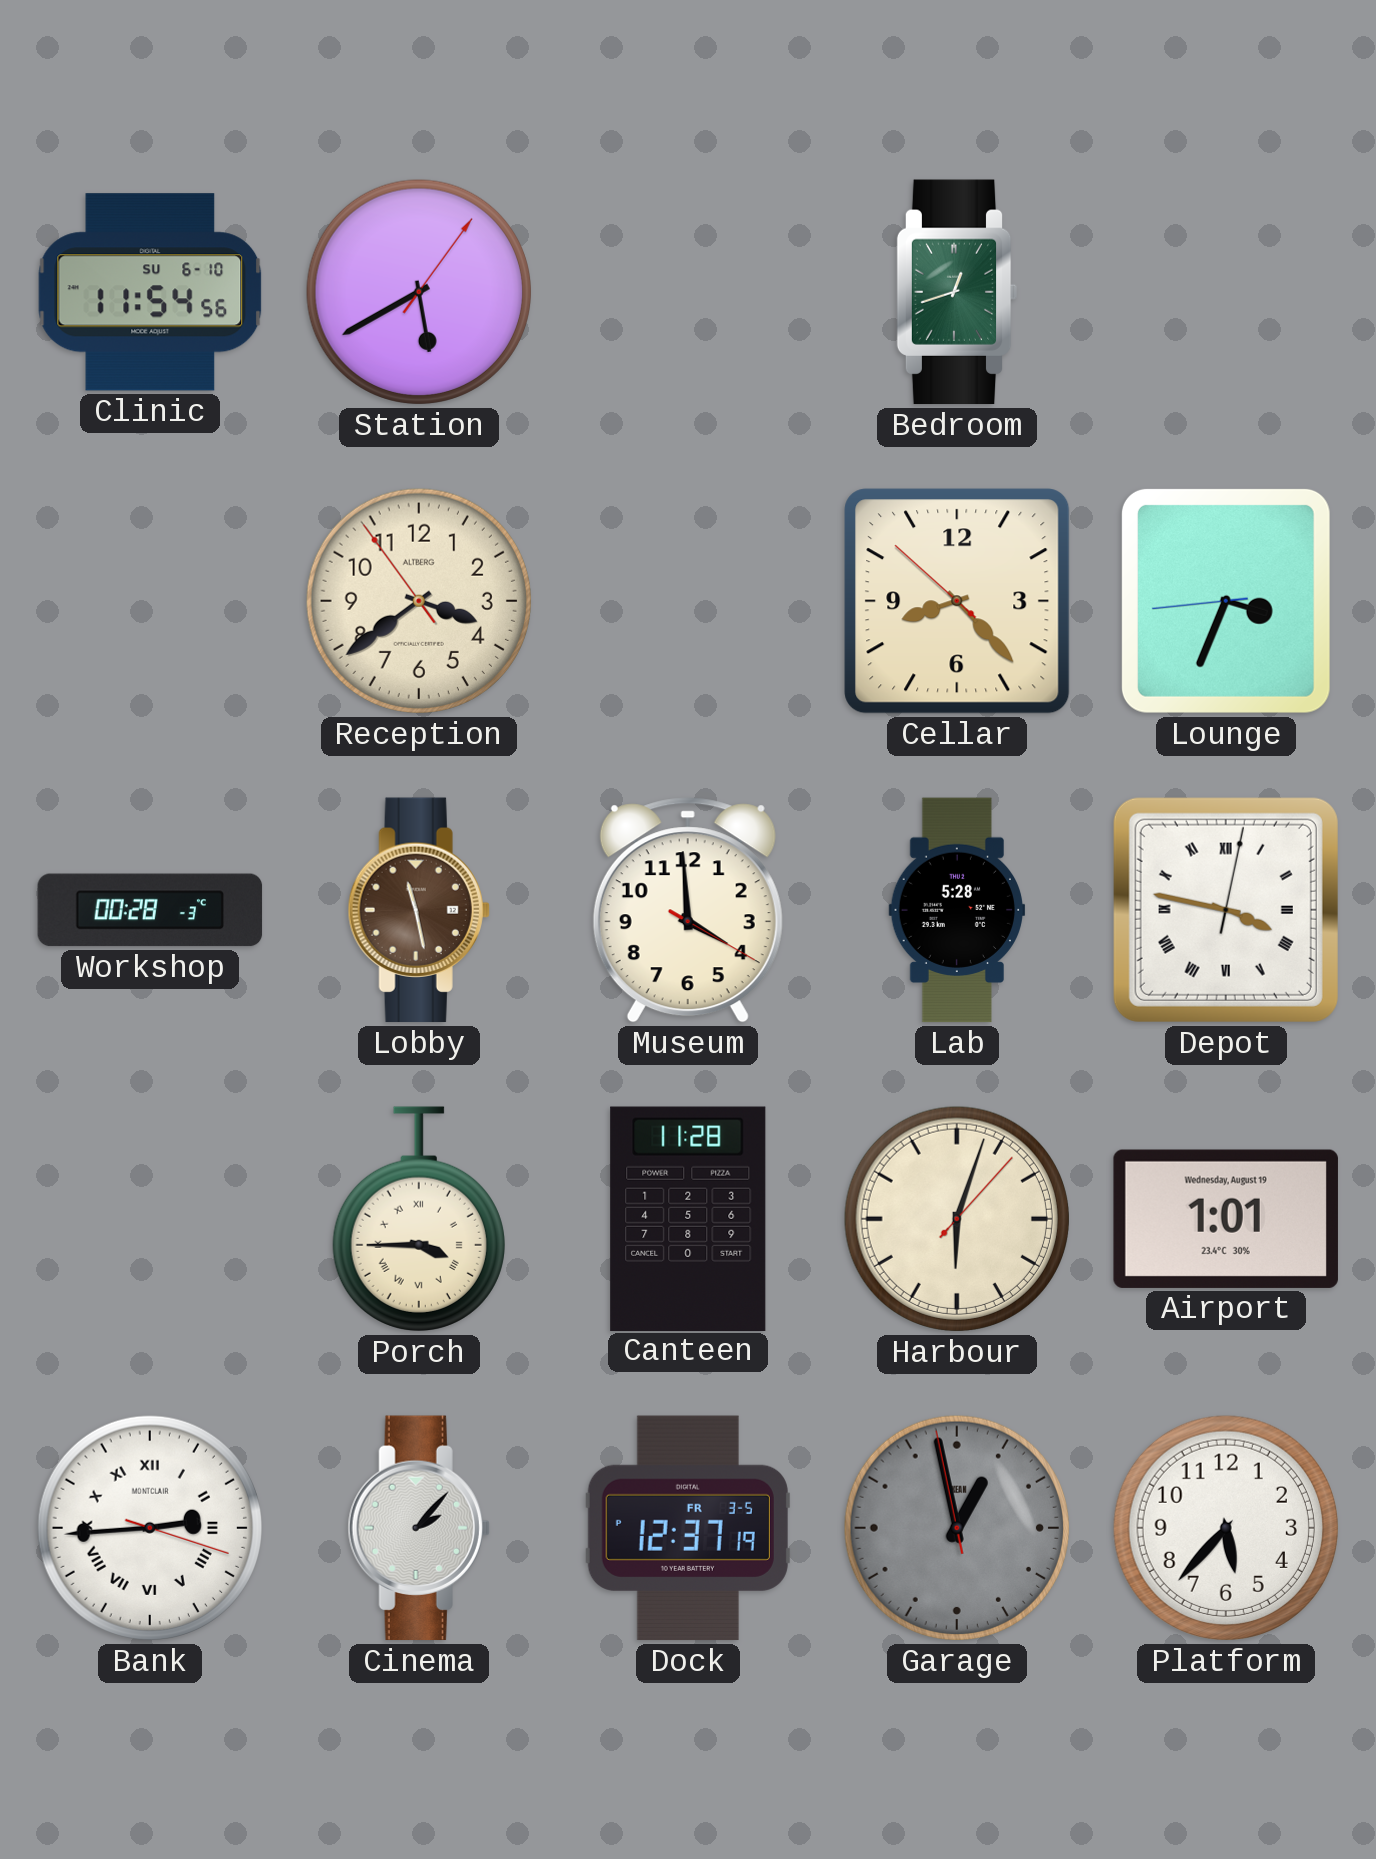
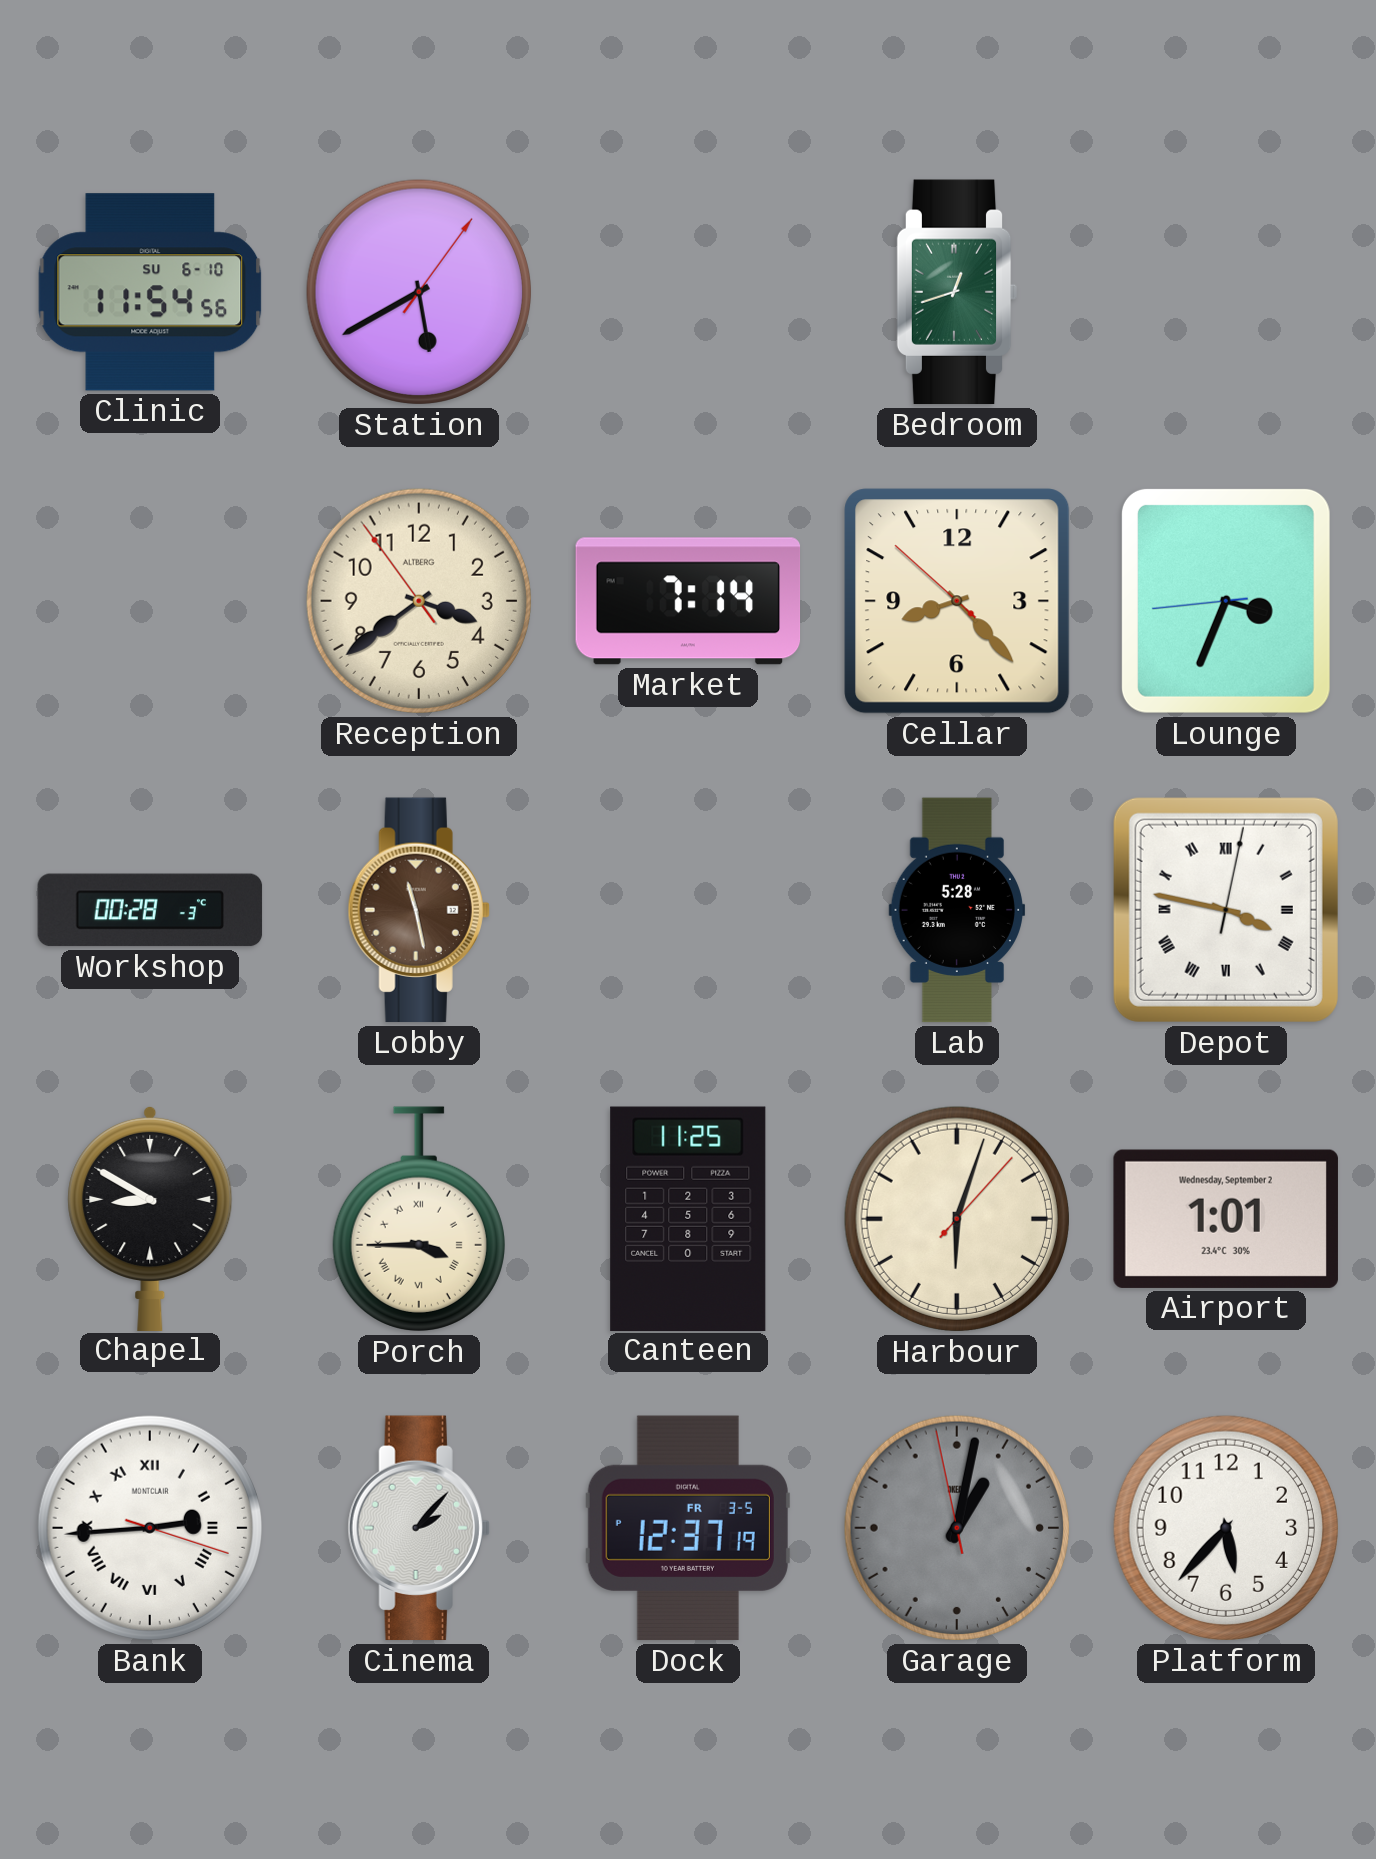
Market: none -> 7:14 (688, 601)
Museum: 3:59 -> none (688, 910)
Chapel: none -> 8:50 (150, 1218)
Canteen: 11:28 -> 11:25 (688, 1218)
Airport date: Wednesday, August 19 -> Wednesday, September 2 (1226, 1219)
Garage: 12:57 -> 1:01 (957, 1528)
